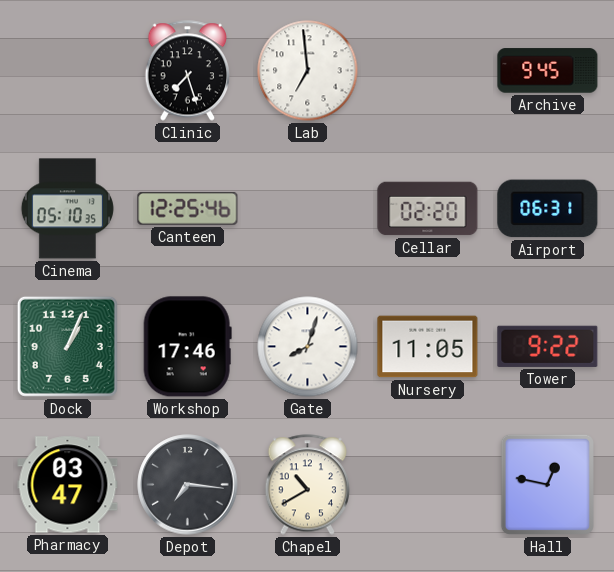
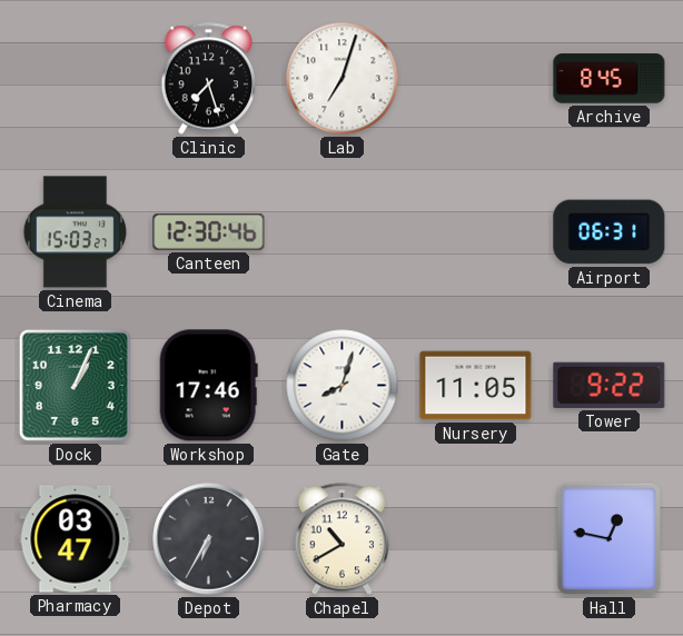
Lab: 6:59 -> 7:03 (343, 79)
Archive: 9:45 -> 8:45 (610, 79)
Cinema: 05:10 -> 15:03 (75, 232)
Canteen: 12:25 -> 12:30 (209, 232)
Cellar: 02:20 -> none (428, 209)
Depot: 7:16 -> 6:35 (209, 539)
